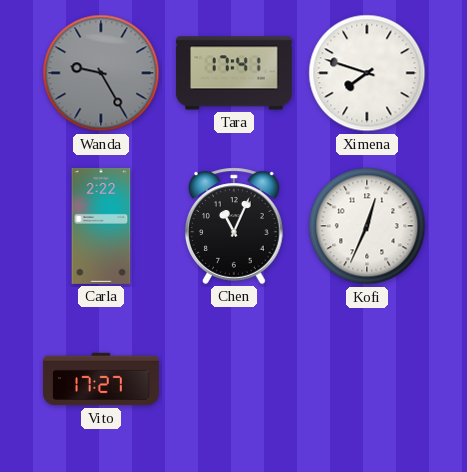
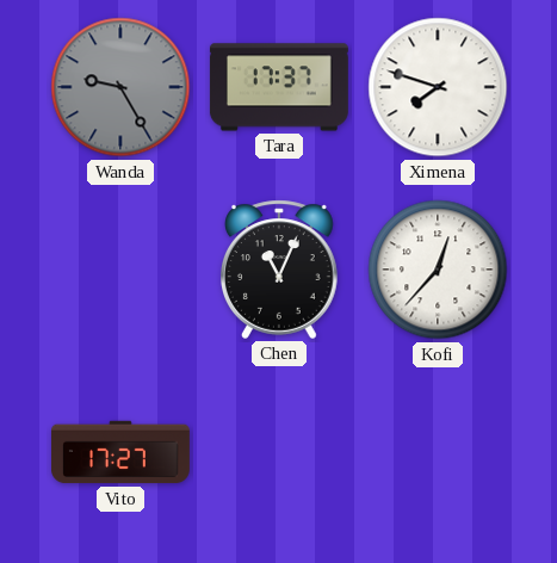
Tara: 17:41 -> 17:37 (279, 87)
Carla: 2:22 -> none (101, 226)
Kofi: 12:34 -> 12:37 (438, 270)
